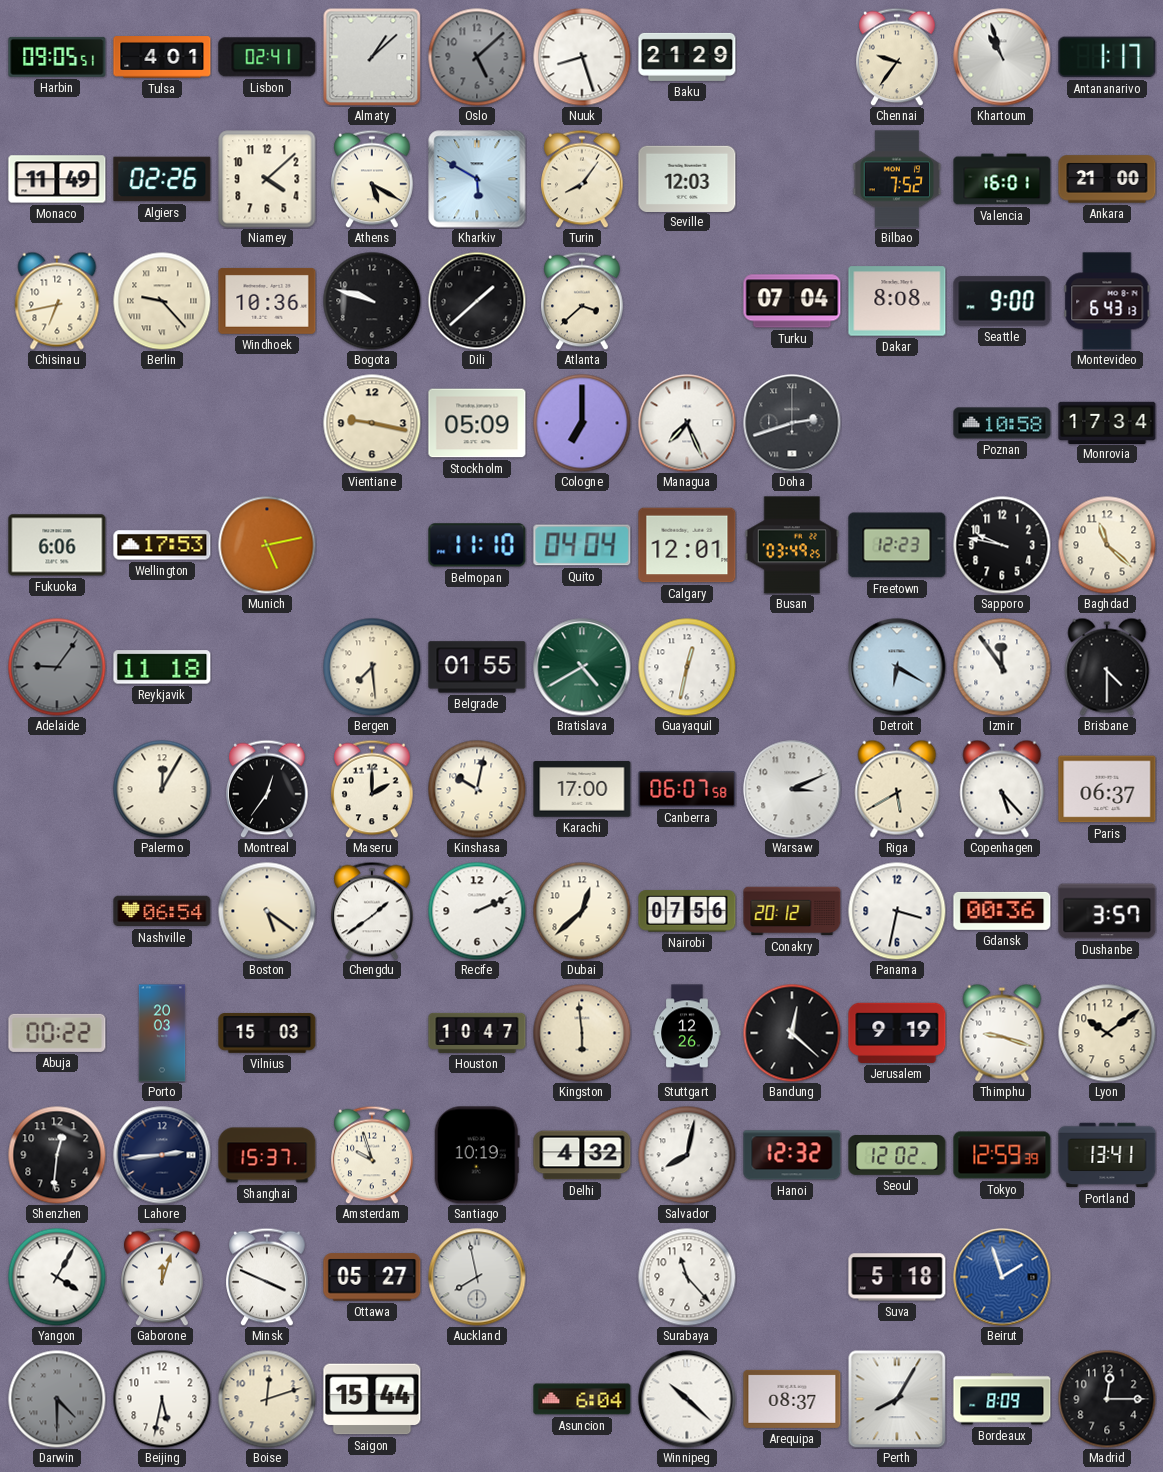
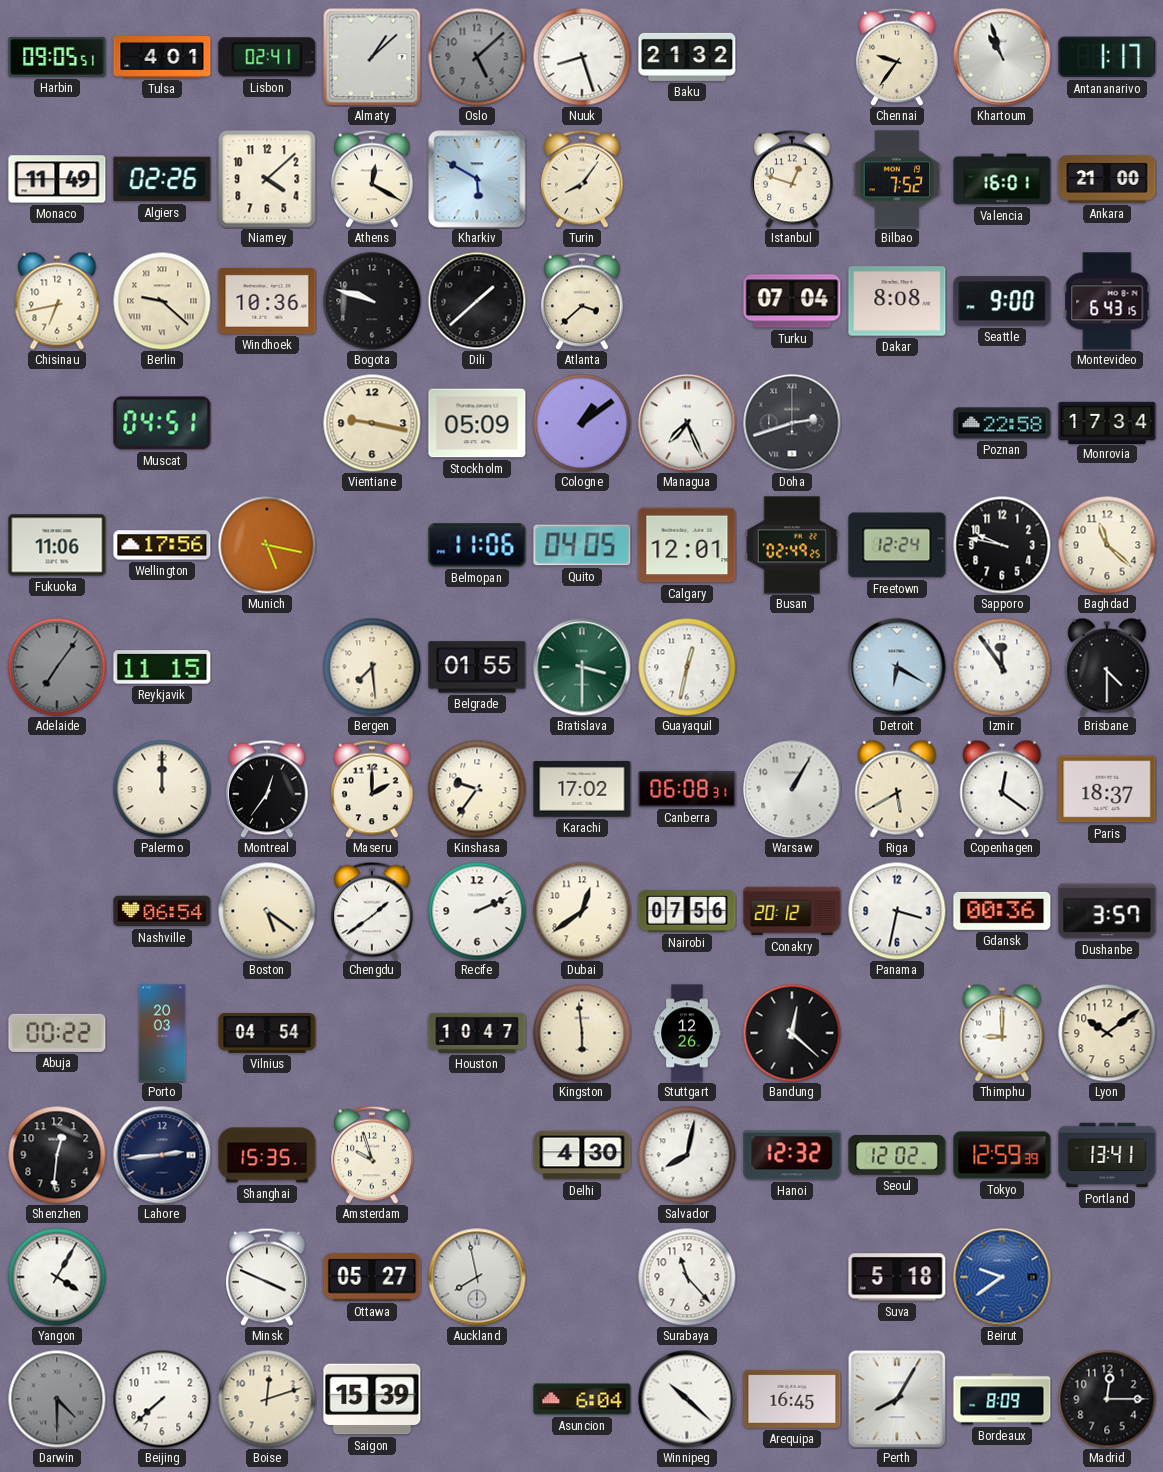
Baku: 21:29 -> 21:32 (687, 57)
Athens: 5:20 -> 12:20 (372, 179)
Seville: 12:03 -> none (687, 178)
Istanbul: none -> 12:48 (792, 179)
Berlin: 9:23 -> 9:22 (162, 301)
Montevideo: 6:43:13 -> 6:43:15 (1107, 301)
Muscat: none -> 04:51 (162, 423)
Cologne: 7:00 -> 1:09 (582, 423)
Poznan: 10:58 -> 22:58 (1002, 423)
Fukuoka: 6:06 -> 11:06 (57, 545)
Wellington: 17:53 -> 17:56 (162, 545)
Munich: 5:13 -> 5:17 (267, 545)
Belmopan: 11:10 -> 11:06 (477, 545)
Quito: 04:04 -> 04:05 (582, 545)
Busan: 03:49 -> 02:49 (792, 545)
Freetown: 12:23 -> 12:24 (897, 545)
Adelaide: 9:06 -> 7:06 (57, 667)
Reykjavik: 11:18 -> 11:15 (162, 667)
Bratislava: 4:40 -> 3:30 (582, 667)
Palermo: 12:05 -> 12:00 (162, 789)
Kinshasa: 10:02 -> 9:36 (477, 789)
Karachi: 17:00 -> 17:02 (582, 789)
Canberra: 06:07 -> 06:08 (687, 790)
Warsaw: 3:11 -> 1:05 (792, 789)
Copenhagen: 5:23 -> 12:21 (1002, 789)
Paris: 06:37 -> 18:37 (1107, 789)
Dubai: 12:38 -> 12:39 (582, 911)
Vilnius: 15:03 -> 04:54 (267, 1034)
Jerusalem: 9:19 -> none (897, 1033)
Thimphu: 9:18 -> 9:00 (1002, 1033)
Shanghai: 15:37 -> 15:35 (267, 1155)
Santiago: 10:19 -> none (477, 1155)
Delhi: 4:32 -> 4:30 (582, 1155)
Gaborone: 12:03 -> none (162, 1277)
Beirut: 1:57 -> 9:39 (1002, 1277)
Beijing: 5:32 -> 7:38 (162, 1399)
Saigon: 15:44 -> 15:39 (372, 1399)
Arequipa: 08:37 -> 16:45 (792, 1399)
